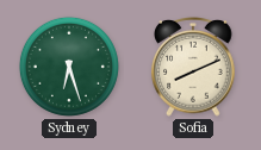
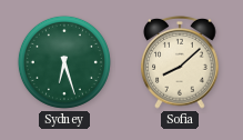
Sofia: 8:11 -> 8:08 (180, 63)
